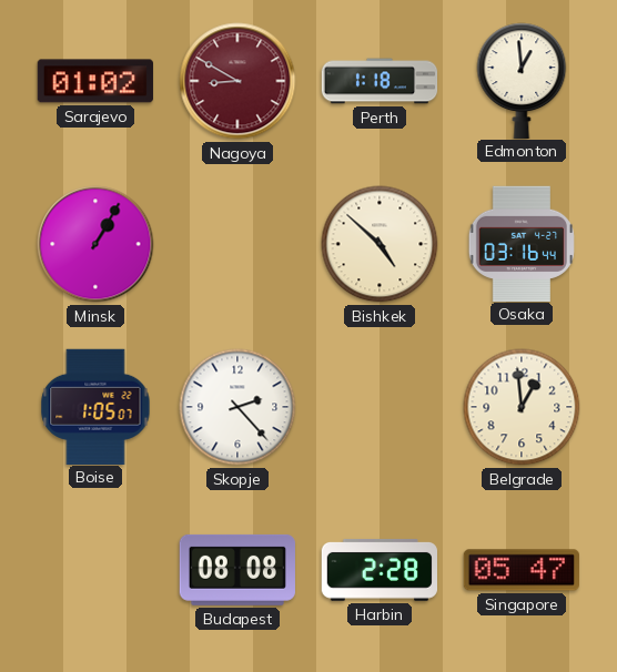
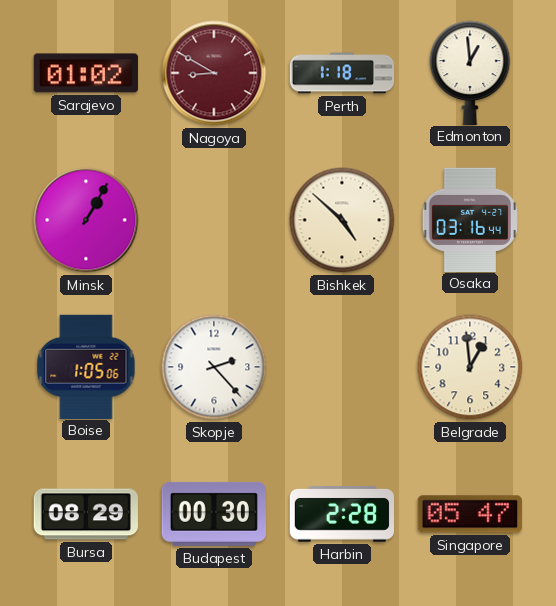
Boise: 1:05:07 -> 1:05:06 (86, 366)
Bursa: none -> 08:29 (85, 514)
Budapest: 08:08 -> 00:30 (214, 514)
